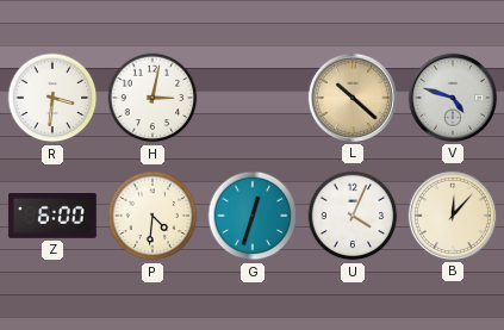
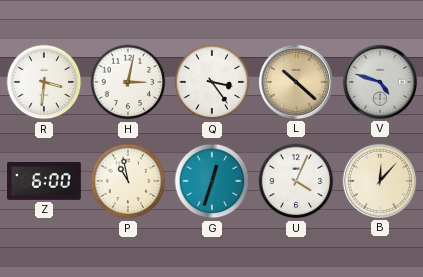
Q: none -> 3:24 (212, 82)
P: 4:31 -> 10:58 (128, 181)
